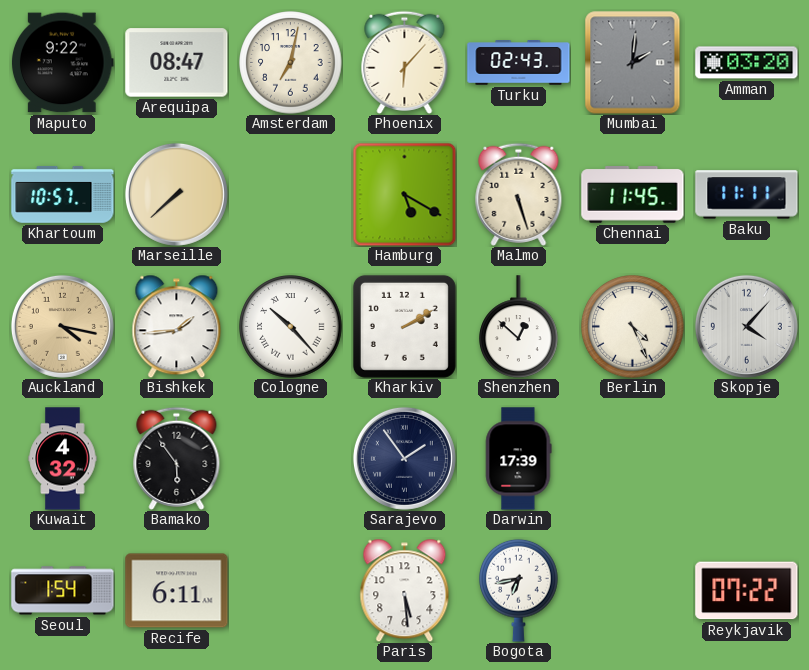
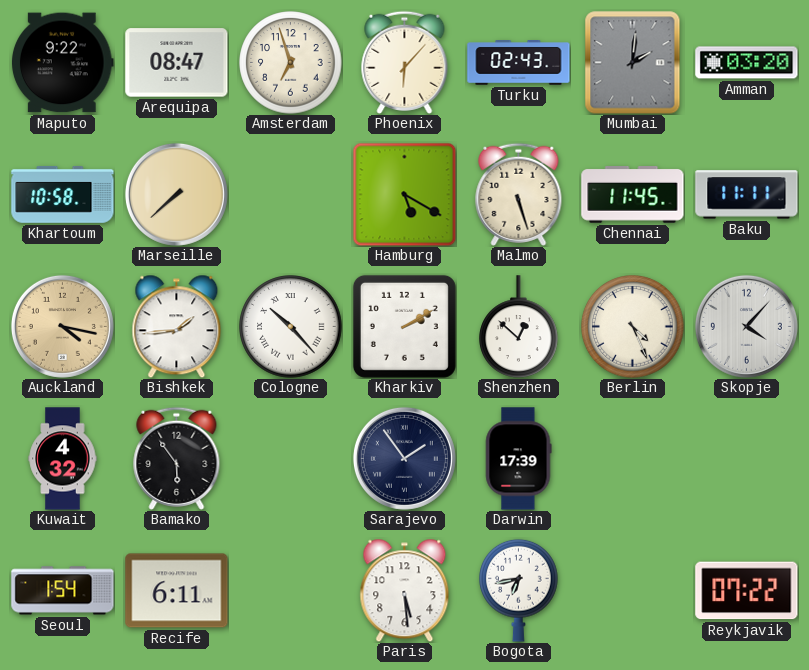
Amsterdam: 7:02 -> 6:57 (291, 63)
Khartoum: 10:57 -> 10:58 (63, 194)
